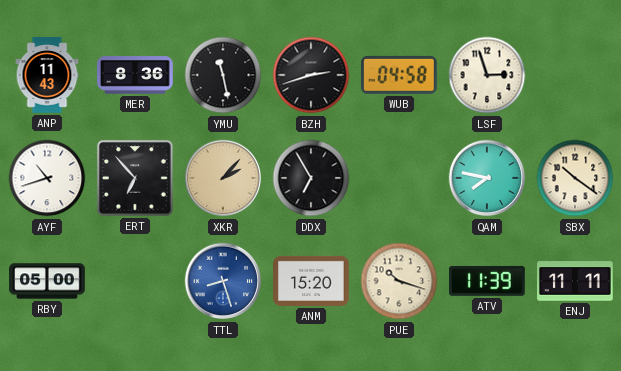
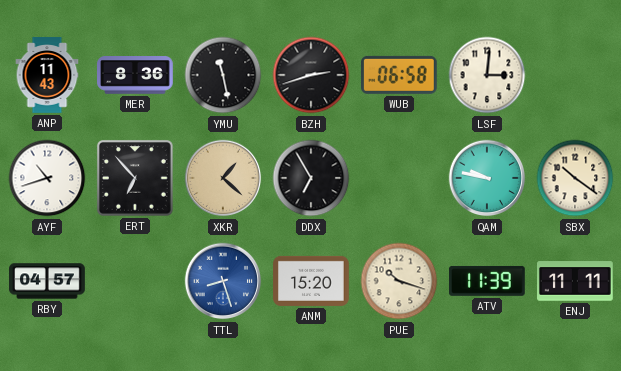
WUB: 04:58 -> 06:58 (399, 75)
LSF: 2:57 -> 3:01 (487, 75)
XKR: 2:07 -> 1:22 (223, 178)
QAM: 7:47 -> 9:47 (487, 178)
RBY: 05:00 -> 04:57 (47, 281)
